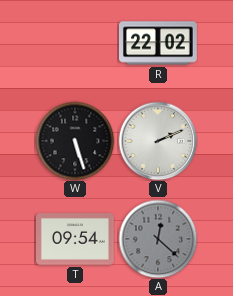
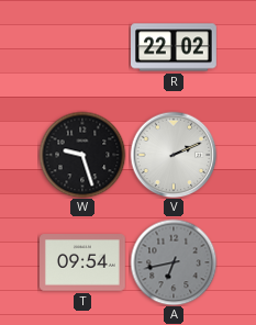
W: 5:27 -> 9:27 (82, 155)
A: 12:22 -> 6:43 (174, 262)
